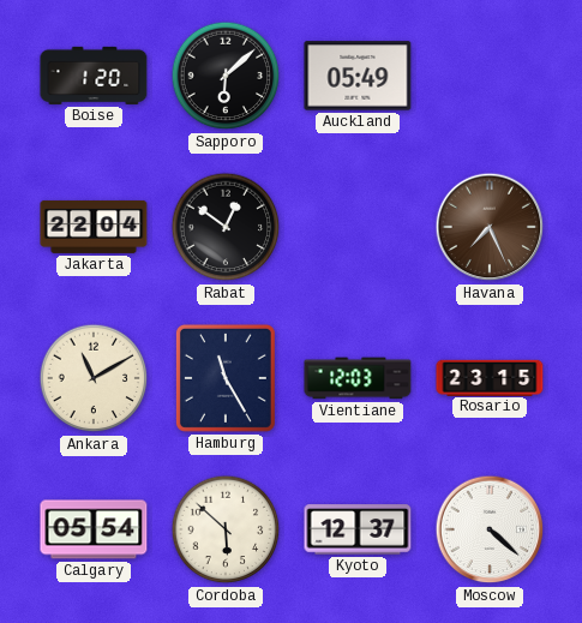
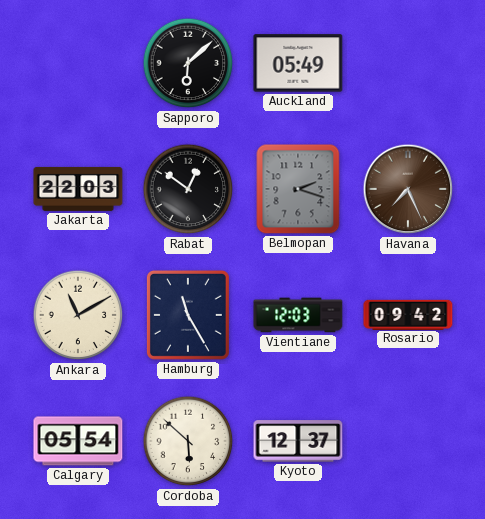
Boise: 1:20 -> none (94, 76)
Jakarta: 22:04 -> 22:03 (78, 189)
Belmopan: none -> 2:18 (298, 189)
Rosario: 23:15 -> 09:42 (408, 314)
Moscow: 4:22 -> none (490, 529)
